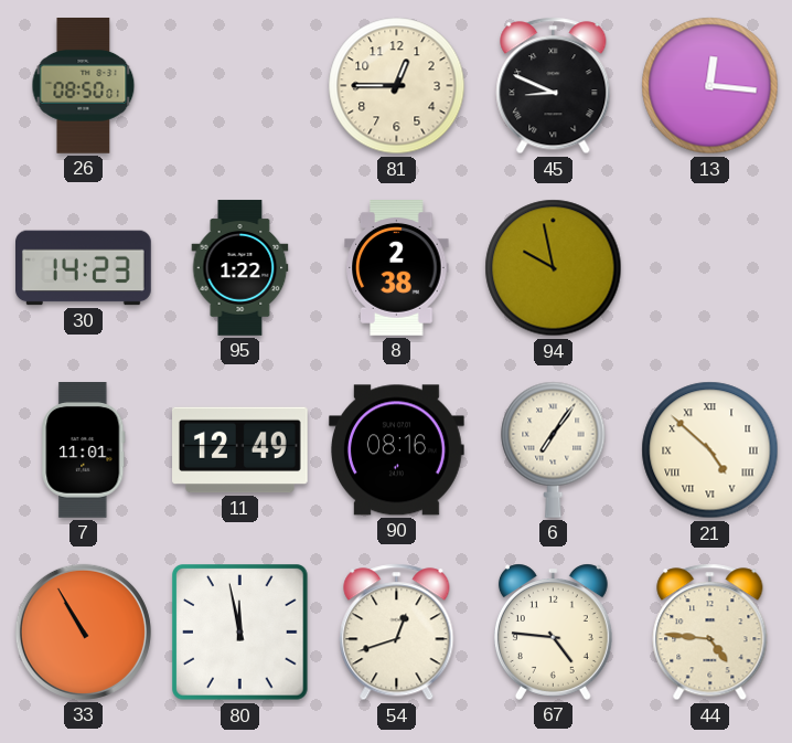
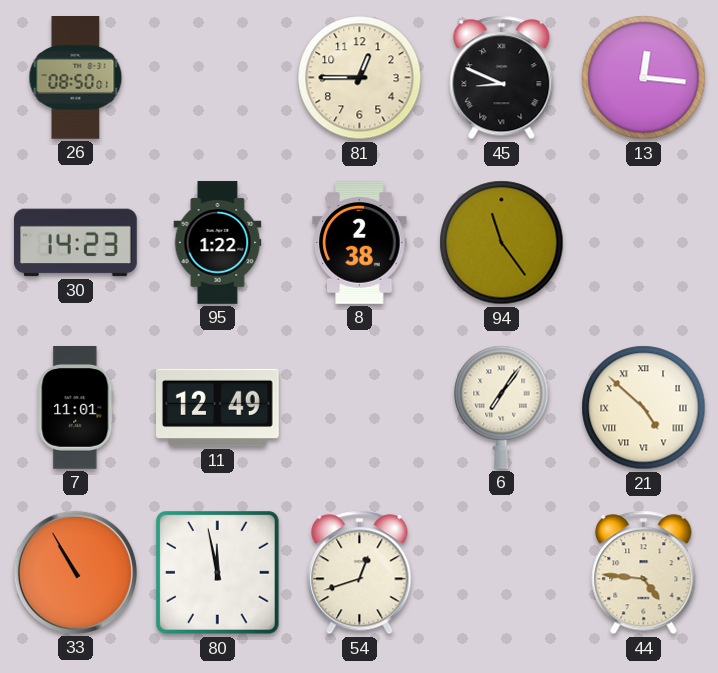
94: 9:58 -> 11:24 (502, 243)
90: 08:16 -> none (396, 450)
67: 4:46 -> none (553, 631)
